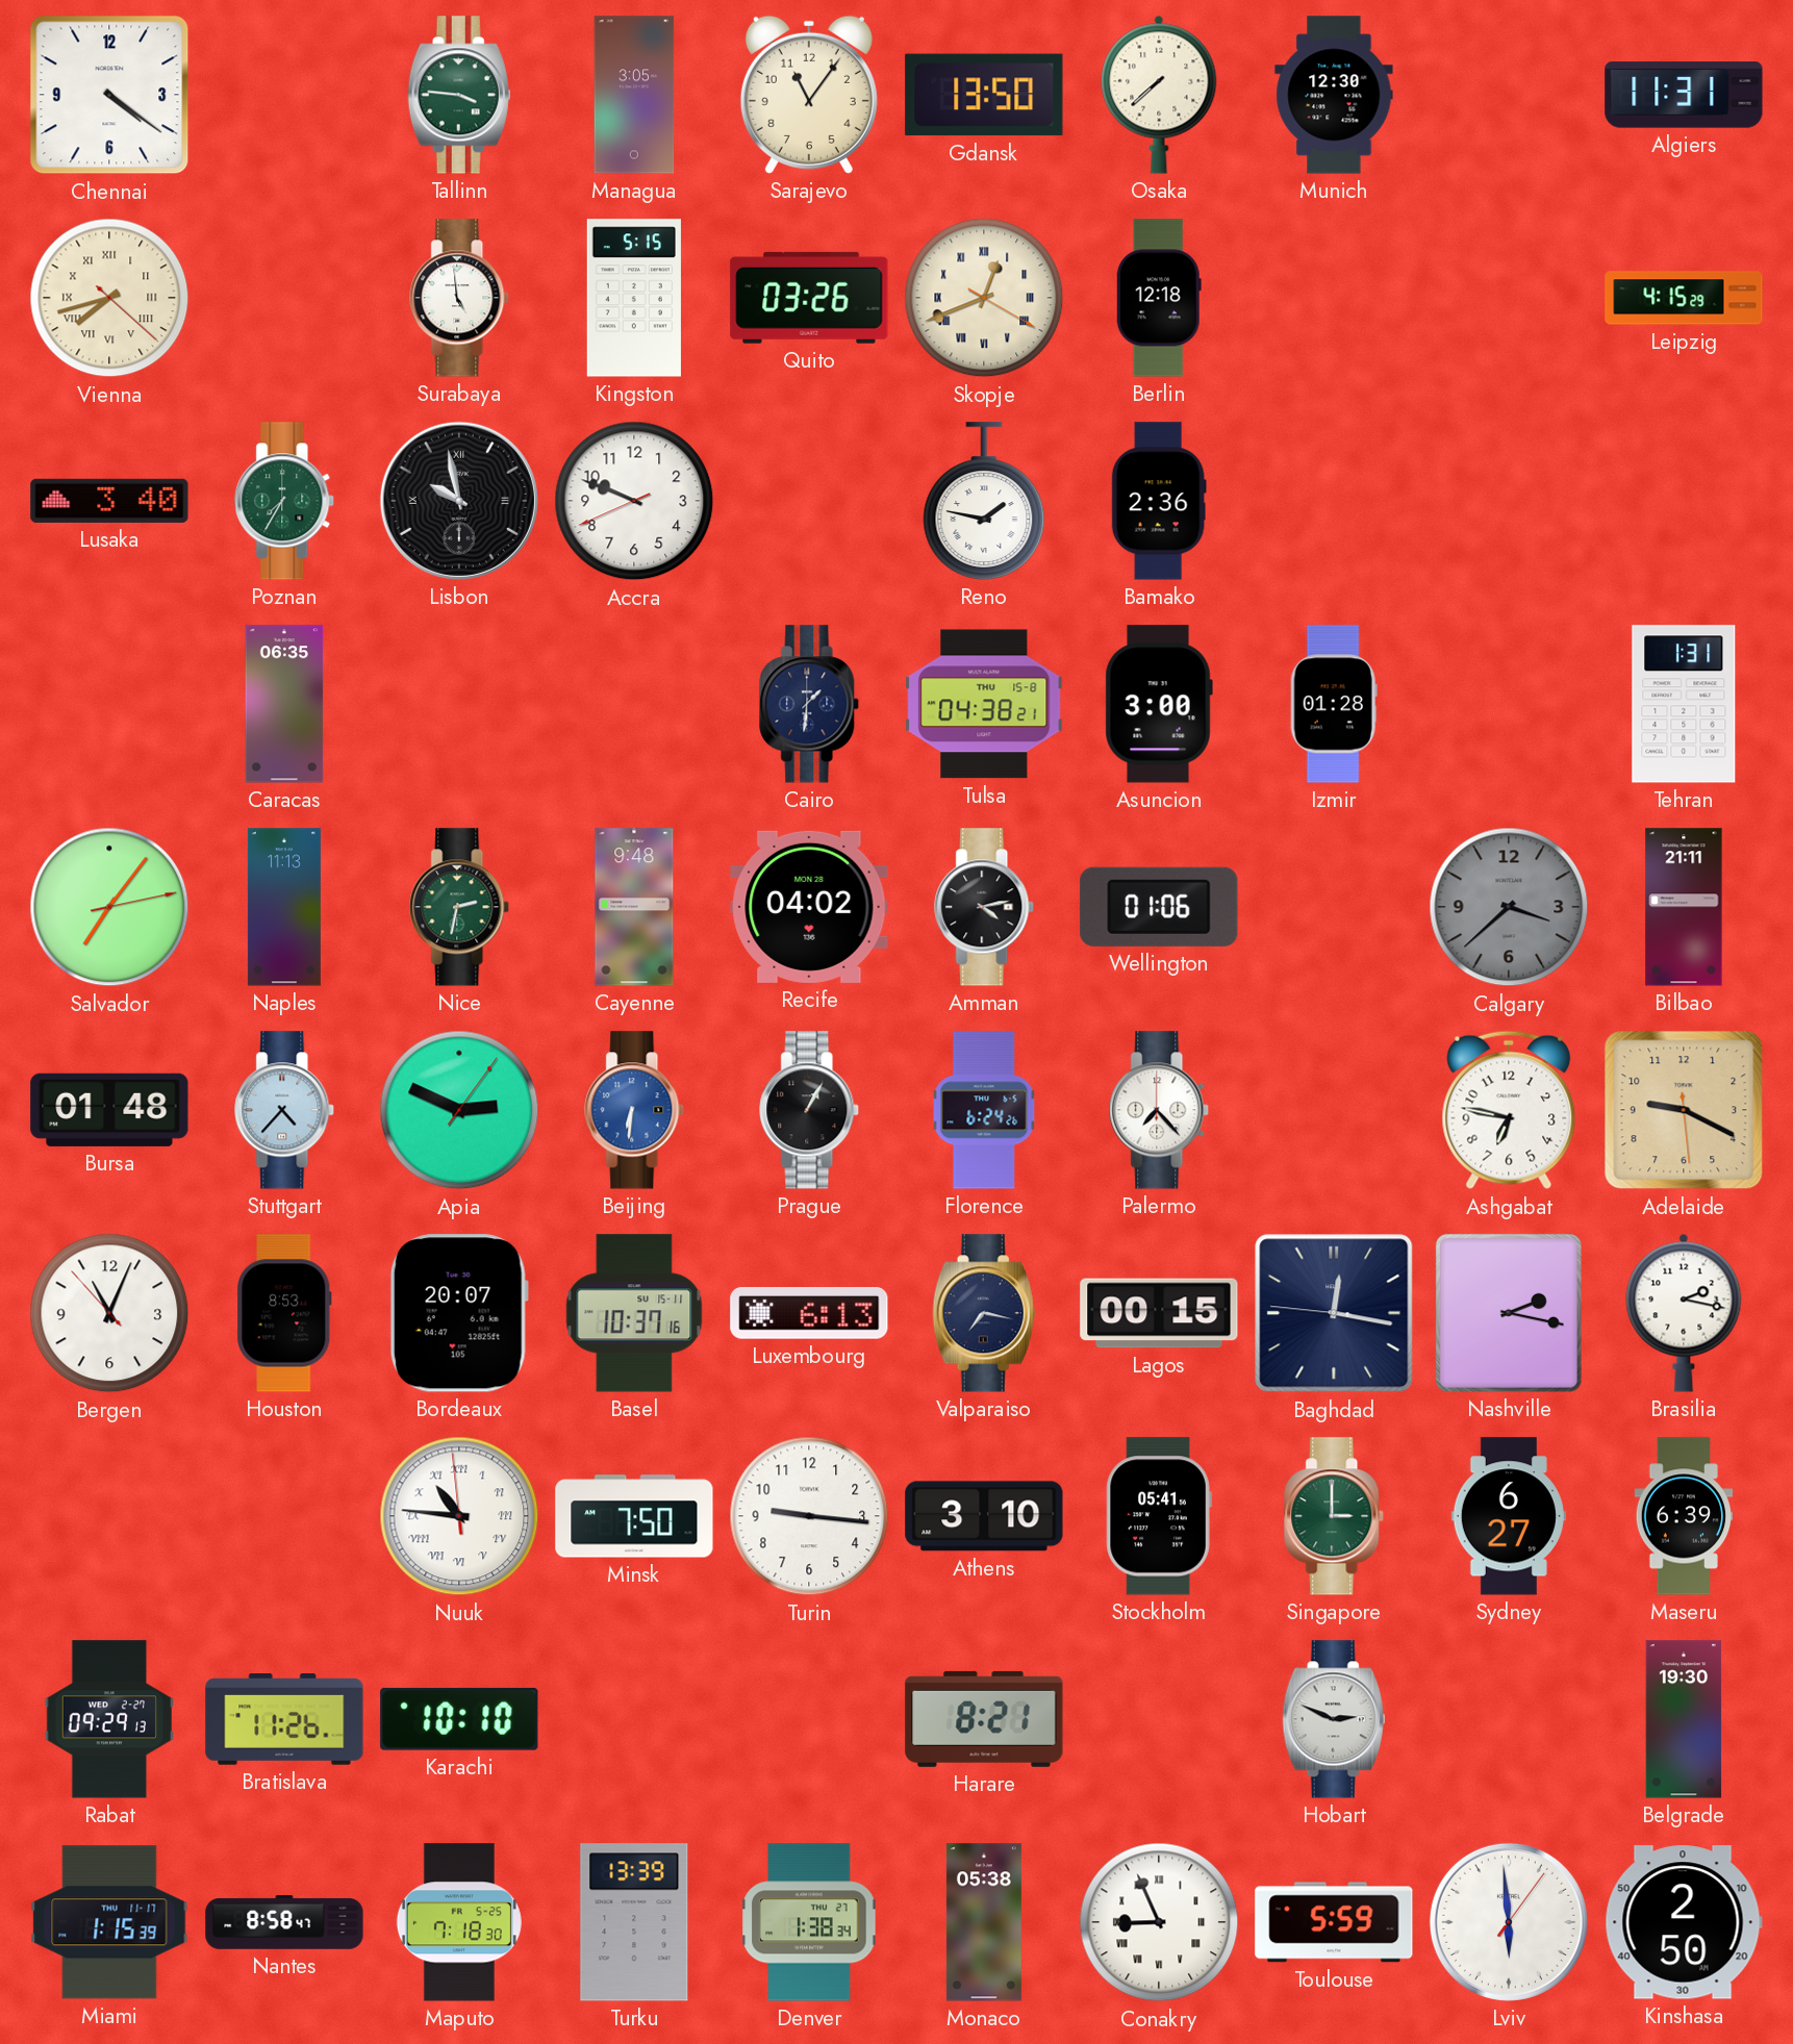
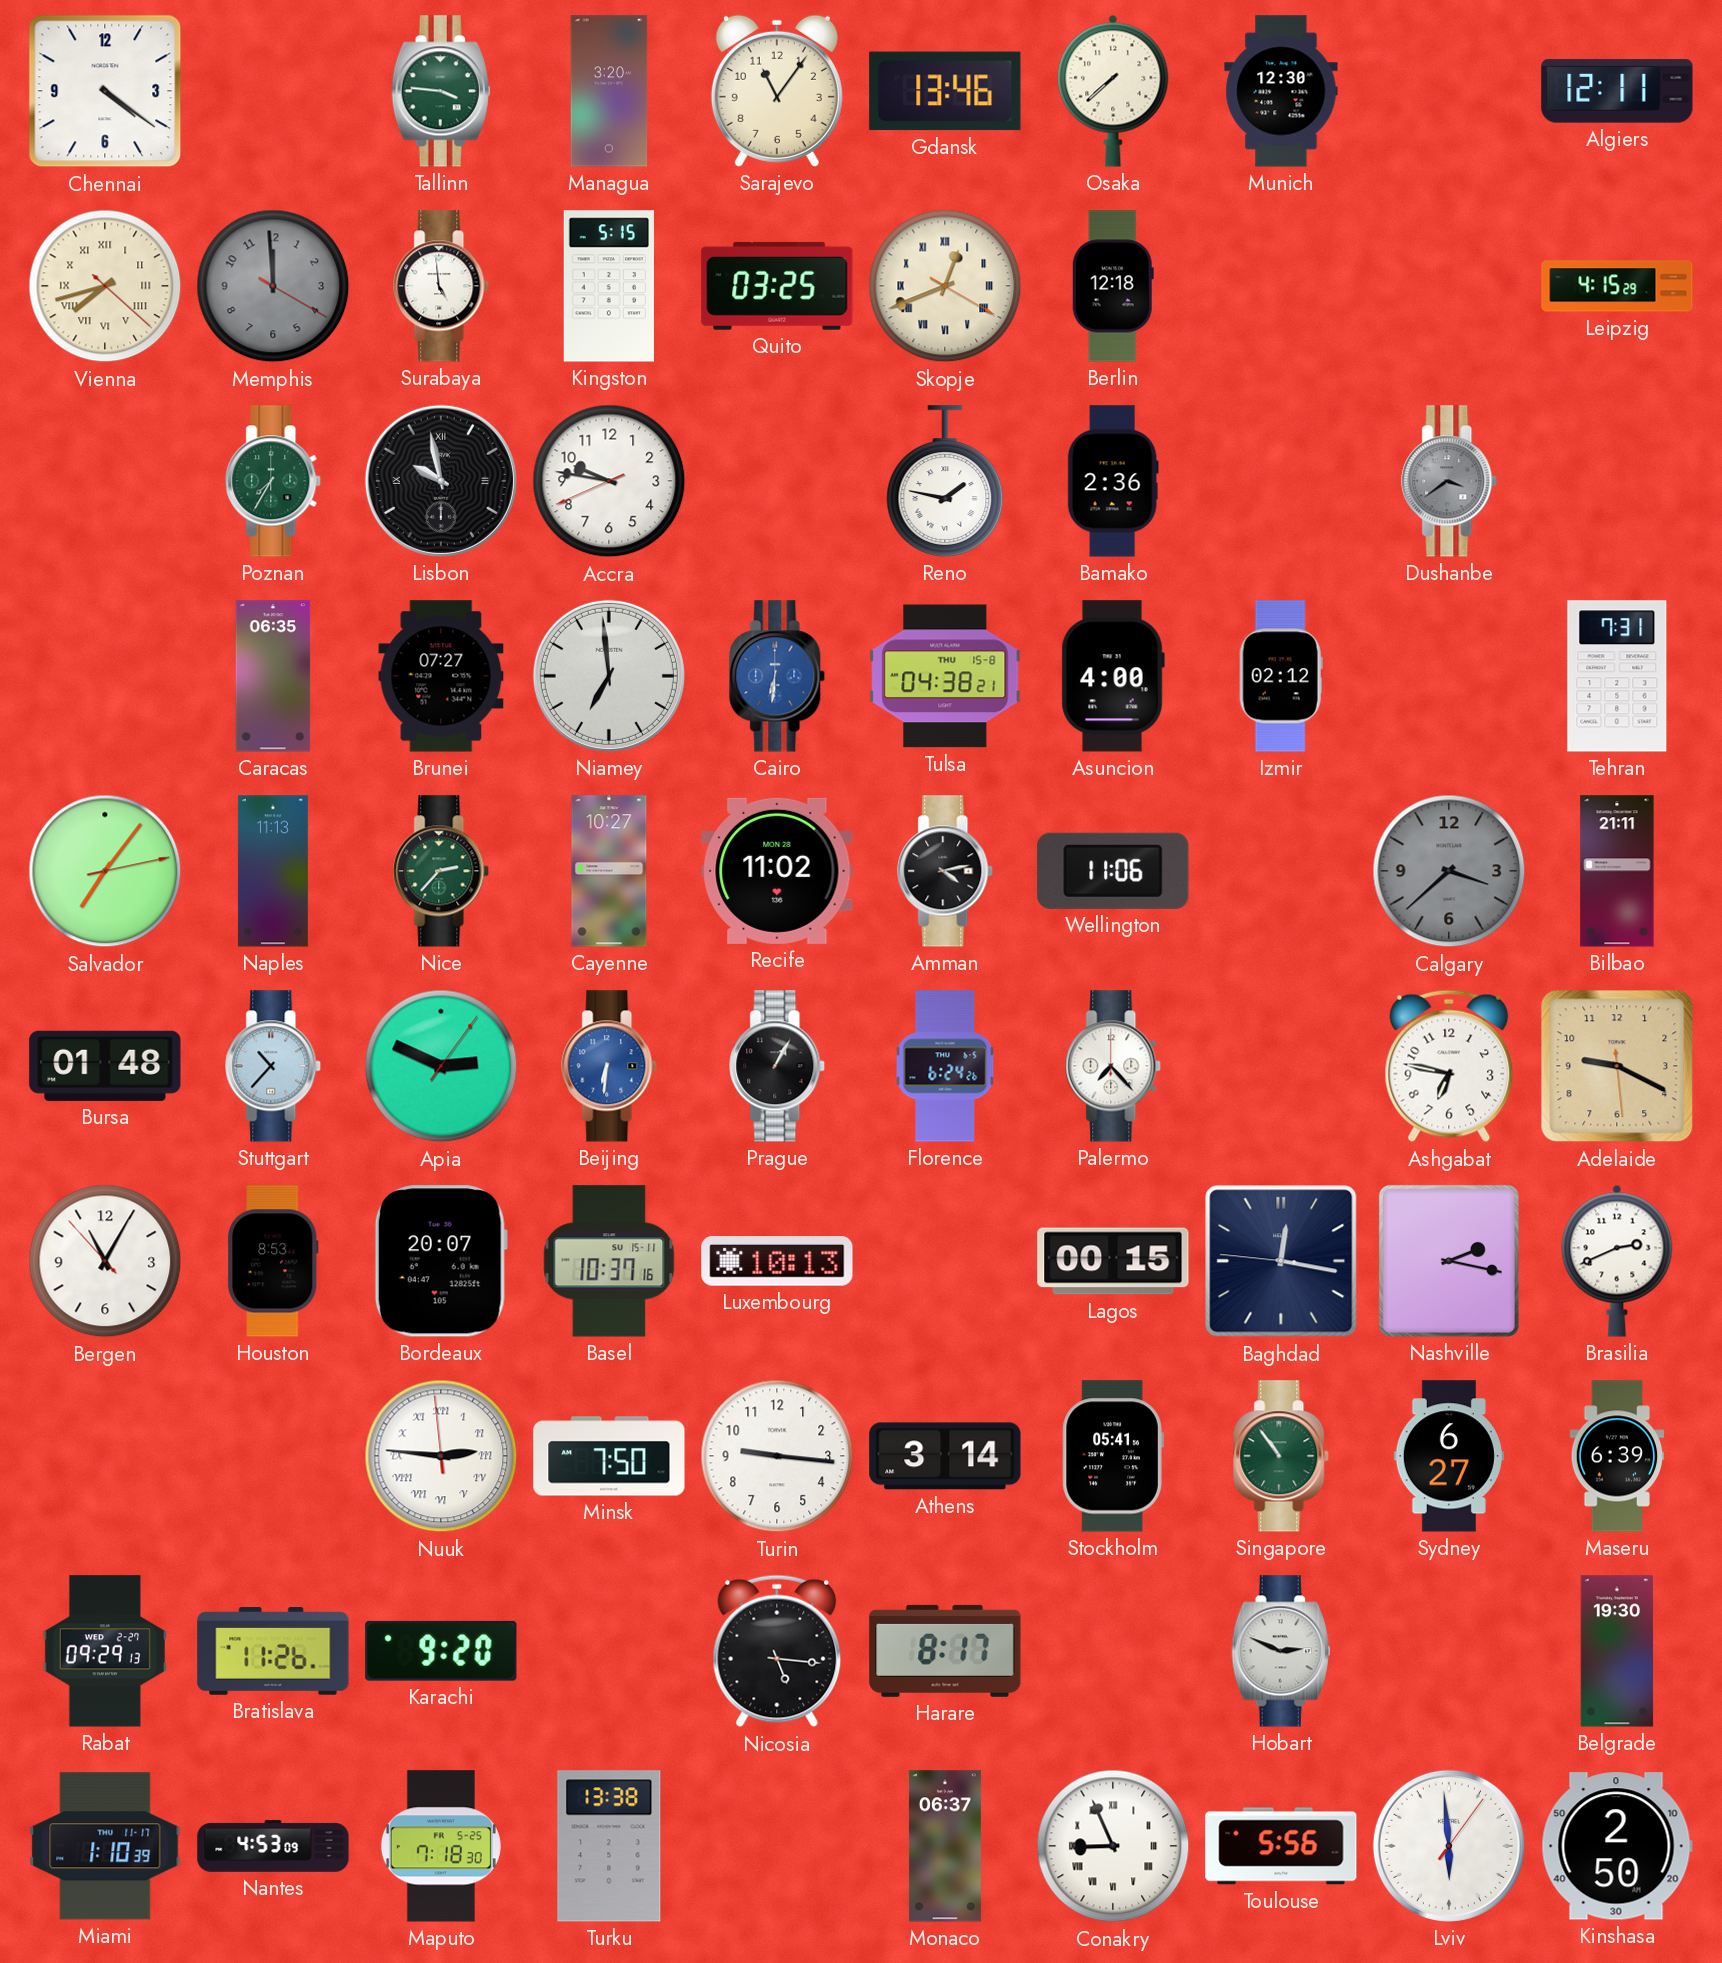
Managua: 3:05 -> 3:20 (609, 91)
Gdansk: 13:50 -> 13:46 (945, 91)
Algiers: 11:31 -> 12:11 (1617, 91)
Memphis: none -> 11:59 (273, 286)
Quito: 03:26 -> 03:25 (777, 286)
Lusaka: 3:40 -> none (109, 501)
Accra: 9:48 -> 9:46 (609, 481)
Dushanbe: none -> 3:39 (1450, 481)
Brunei: none -> 07:27 (441, 676)
Niamey: none -> 6:59 (609, 676)
Cairo: 1:31 -> 6:31 (778, 676)
Cairo dial: navy -> blue (778, 676)
Asuncion: 3:00 -> 4:00 (1113, 676)
Izmir: 01:28 -> 02:12 (1281, 676)
Tehran: 1:31 -> 7:31 (1617, 676)
Nice: 2:32 -> 2:37 (442, 871)
Cayenne: 9:48 -> 10:27 (609, 871)
Recife: 04:02 -> 11:02 (777, 871)
Wellington: 01:06 -> 11:06 (1113, 871)
Stuttgart: 4:37 -> 10:37 (274, 1066)
Bergen: 11:03 -> 11:04 (105, 1261)
Luxembourg: 6:13 -> 10:13 (777, 1262)
Valparaiso: 7:17 -> none (984, 1313)
Brasilia: 2:17 -> 2:41 (1617, 1261)
Nuuk: 10:45 -> 2:45 (441, 1456)
Athens: 3:10 -> 3:14 (945, 1456)
Singapore: 3:00 -> 10:54 (1282, 1456)
Karachi: 10:10 -> 9:20 (441, 1651)
Nicosia: none -> 5:16 (777, 1651)
Harare: 8:21 -> 8:17 (945, 1651)
Miami: 1:15 -> 1:10 (105, 1846)
Nantes: 8:58 -> 4:53 (273, 1846)
Turku: 13:39 -> 13:38 (609, 1846)
Denver: 1:38 -> none (809, 1922)
Monaco: 05:38 -> 06:37 (945, 1846)
Toulouse: 5:59 -> 5:56 (1281, 1846)
